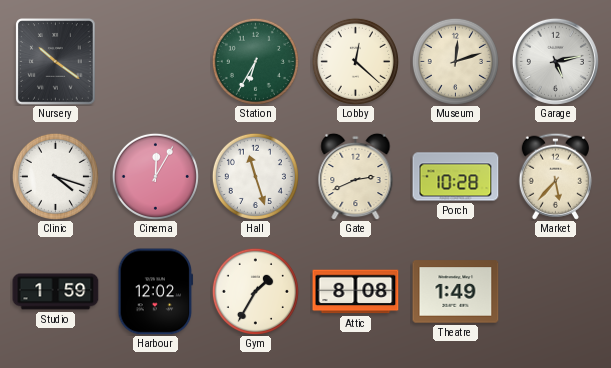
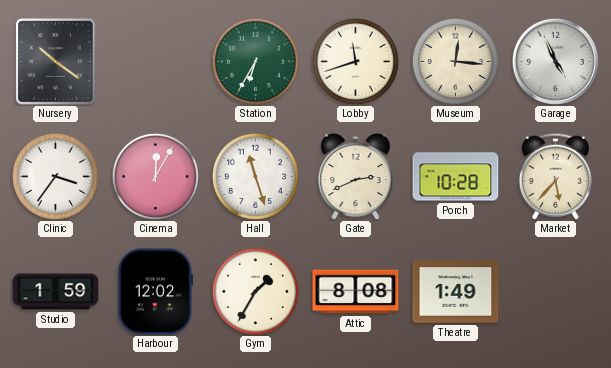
Lobby: 12:22 -> 11:42 (355, 61)
Museum: 12:12 -> 12:16 (455, 61)
Garage: 5:13 -> 4:56 (555, 61)
Clinic: 4:18 -> 3:36 (55, 176)
